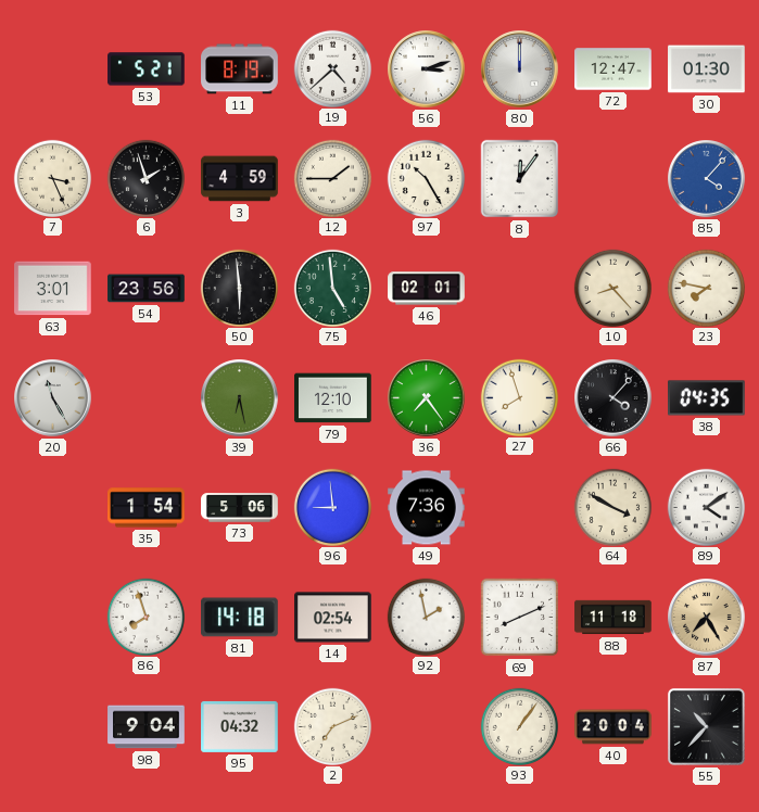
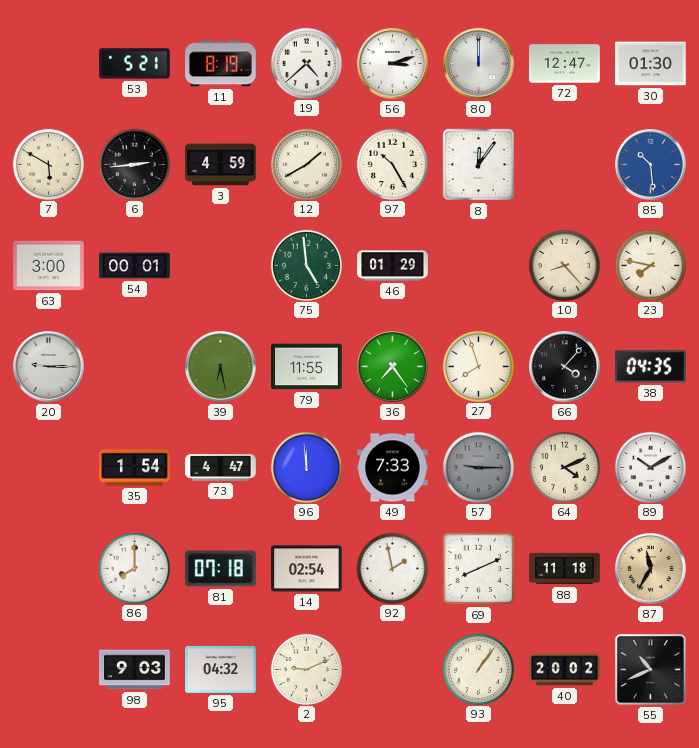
7: 3:26 -> 5:50 (48, 164)
6: 1:57 -> 2:44 (134, 164)
12: 1:45 -> 1:40 (306, 164)
85: 4:07 -> 10:29 (651, 165)
63: 3:01 -> 3:00 (49, 266)
54: 23:56 -> 00:01 (135, 266)
50: 5:59 -> none (239, 288)
46: 02:01 -> 01:29 (393, 266)
20: 11:25 -> 9:15 (49, 367)
79: 12:10 -> 11:55 (307, 367)
73: 5:06 -> 4:47 (221, 468)
96: 8:59 -> 11:59 (306, 467)
49: 7:36 -> 7:33 (393, 468)
57: none -> 9:15 (478, 467)
64: 3:50 -> 4:11 (564, 467)
89: 4:09 -> 10:10 (650, 467)
86: 7:57 -> 8:00 (134, 568)
81: 14:18 -> 07:18 (221, 569)
87: 7:25 -> 11:35 (651, 569)
98: 9:04 -> 9:03 (135, 670)
2: 7:11 -> 9:11 (306, 669)
40: 20:04 -> 20:02 (565, 670)
55: 10:37 -> 10:41 (650, 669)
